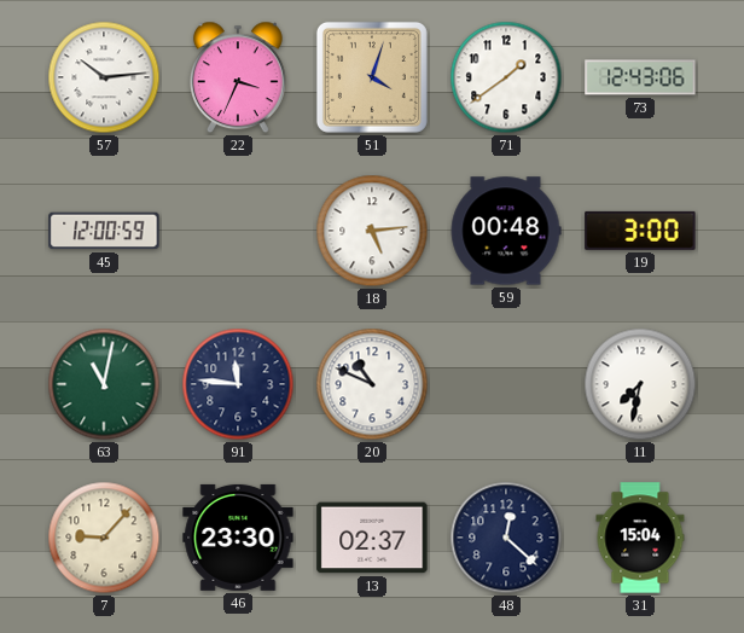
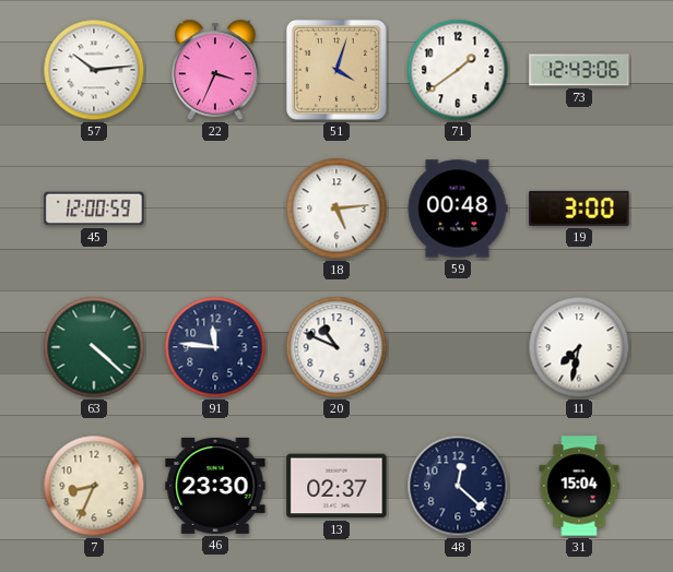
63: 11:02 -> 4:22 (94, 347)
7: 9:07 -> 8:34 (94, 486)
